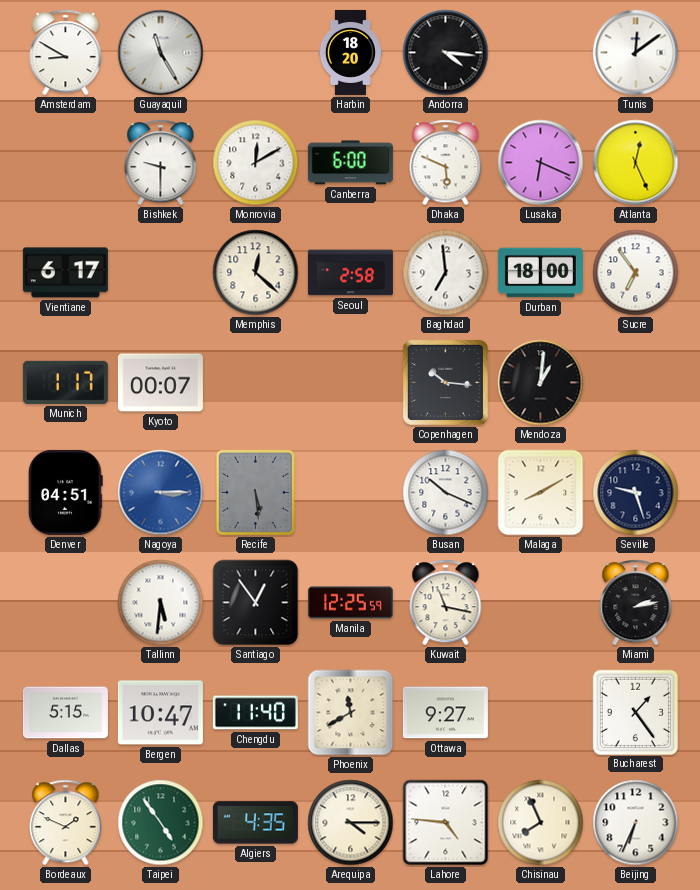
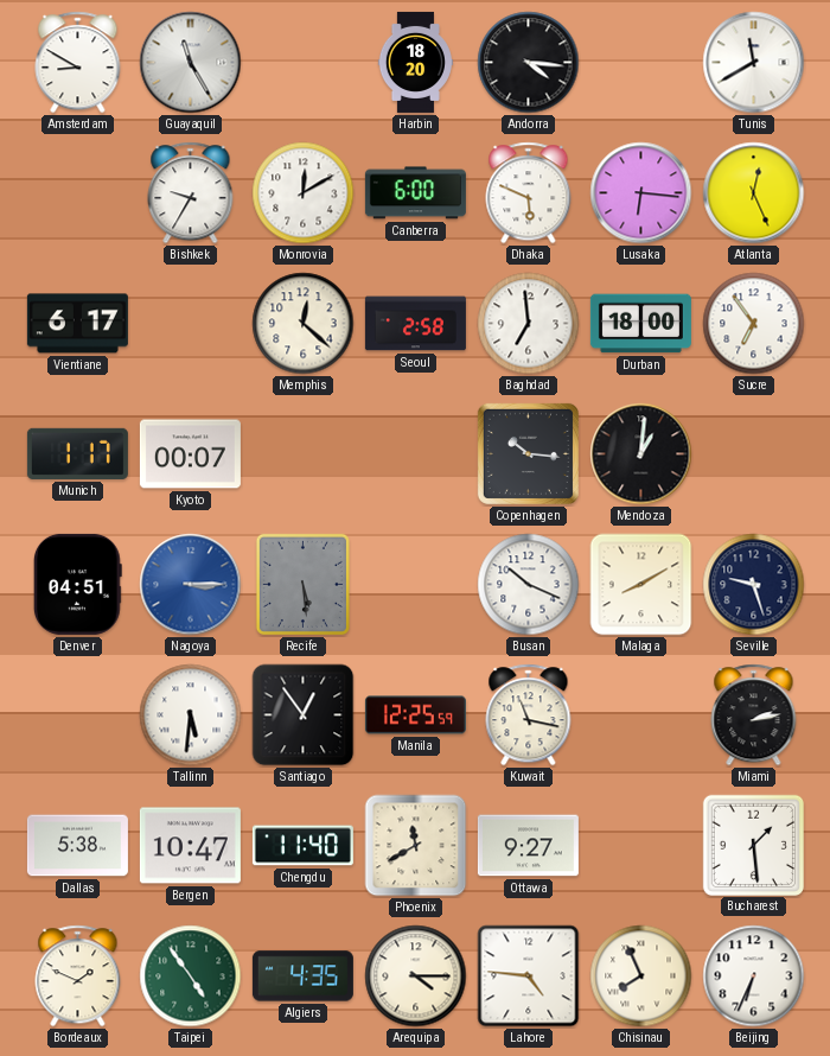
Tunis: 12:09 -> 11:40 (754, 63)
Bishkek: 9:30 -> 9:35 (191, 193)
Lusaka: 6:19 -> 6:16 (641, 193)
Dallas: 5:15 -> 5:38 (77, 846)
Bucharest: 1:24 -> 1:29 (753, 845)
